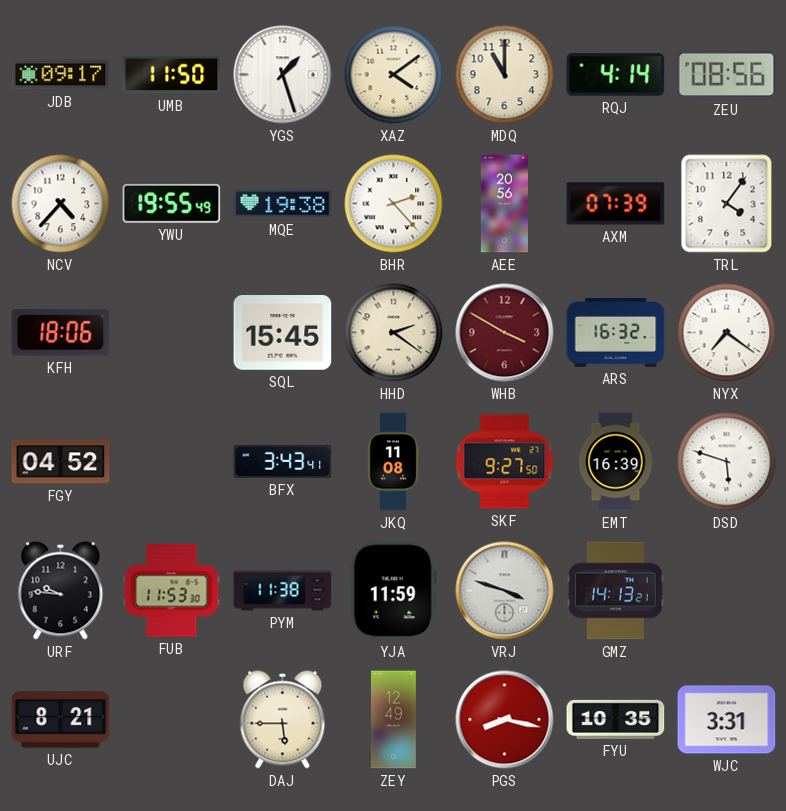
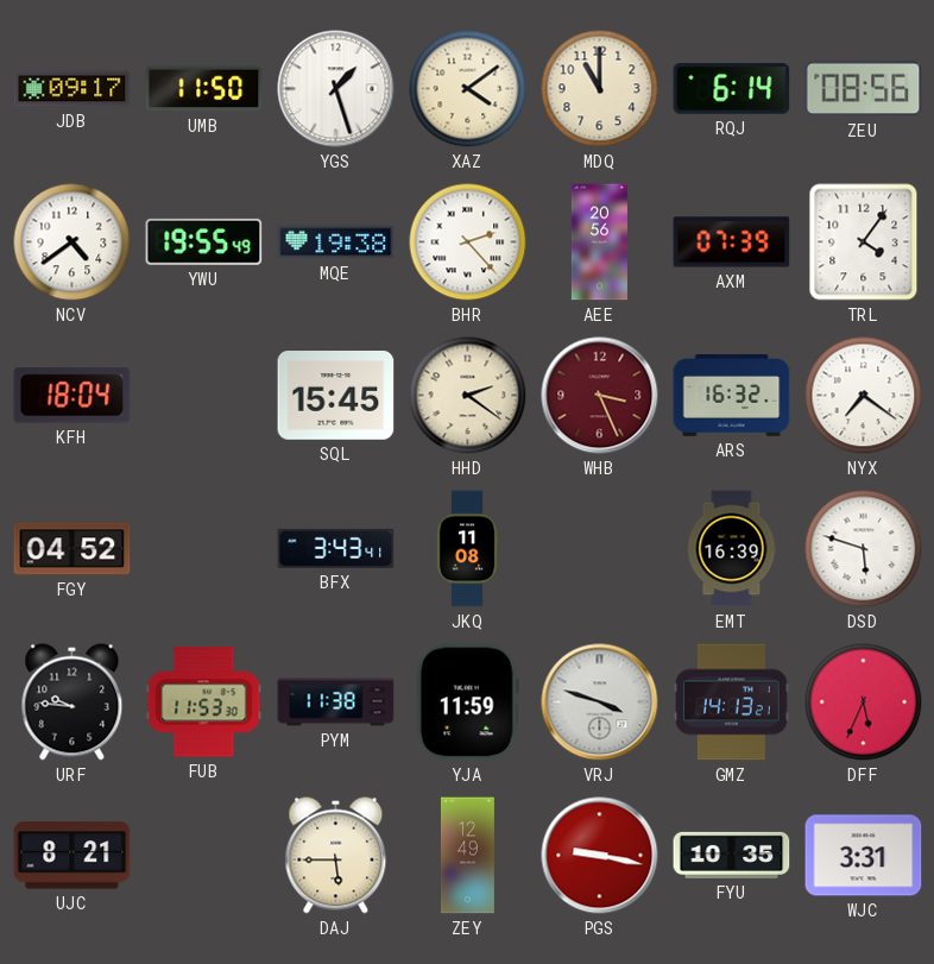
RQJ: 4:14 -> 6:14 (732, 89)
NCV: 4:37 -> 4:39 (72, 242)
KFH: 18:06 -> 18:04 (72, 396)
WHB: 3:50 -> 3:26 (600, 396)
SKF: 9:27 -> none (505, 462)
DFF: none -> 5:34 (864, 702)
PGS: 8:17 -> 9:17 (600, 856)
